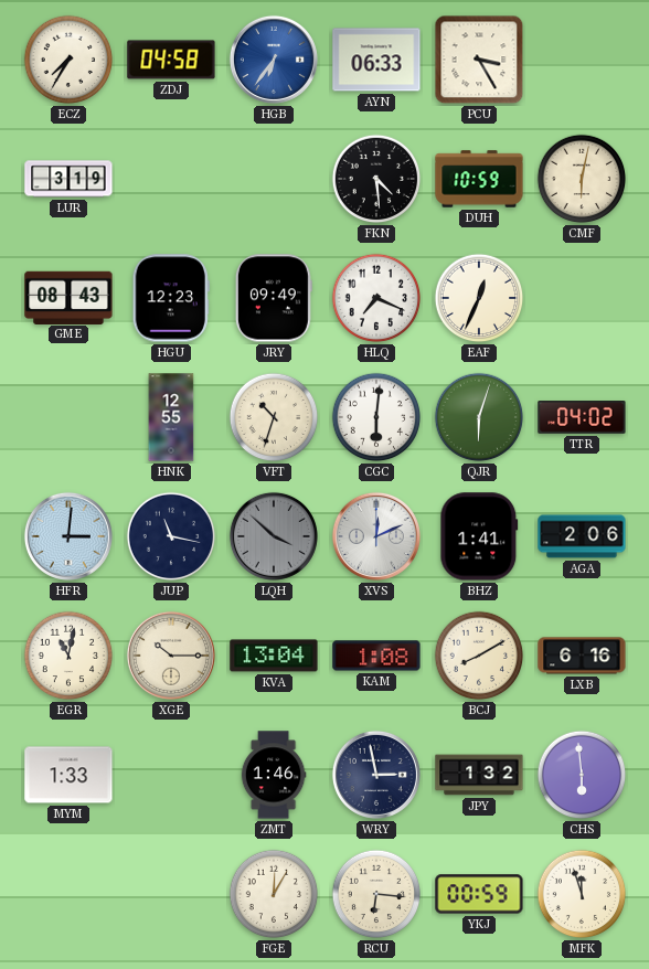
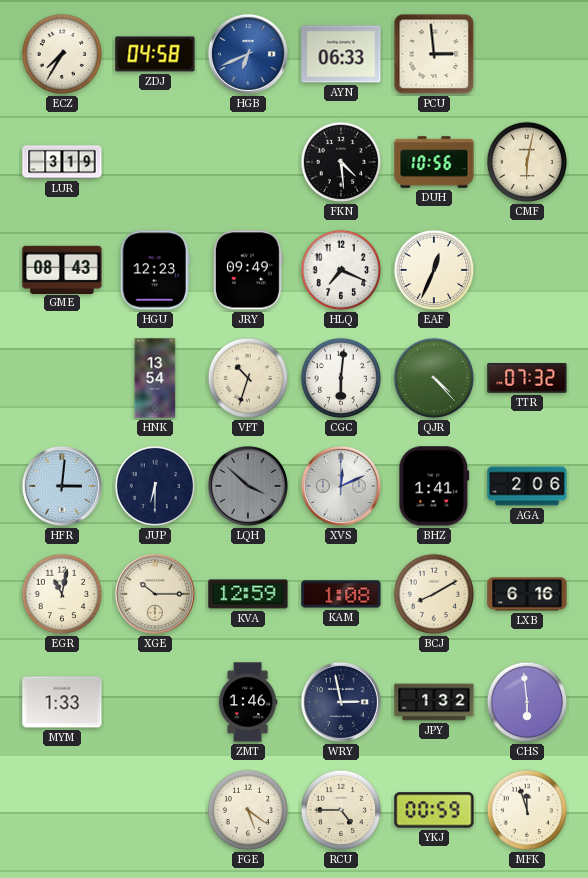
HGB: 6:36 -> 6:41 (248, 54)
PCU: 3:25 -> 2:59 (434, 54)
DUH: 10:59 -> 10:56 (434, 162)
HNK: 12:55 -> 13:54 (155, 378)
QJR: 6:03 -> 4:23 (434, 378)
TTR: 04:02 -> 07:32 (527, 378)
JUP: 11:17 -> 6:30 (155, 486)
KVA: 13:04 -> 12:59 (248, 594)
FGE: 12:05 -> 5:21 (248, 810)
RCU: 6:16 -> 4:45 (341, 810)
